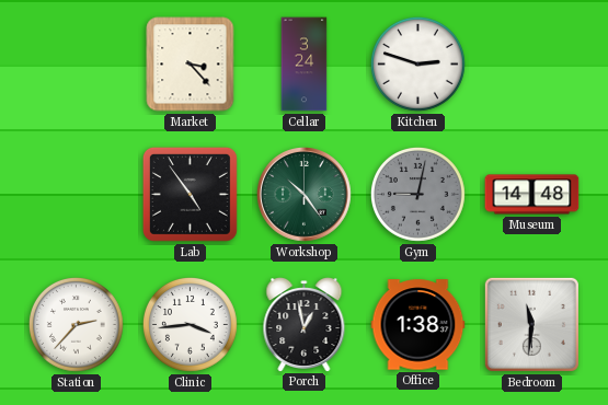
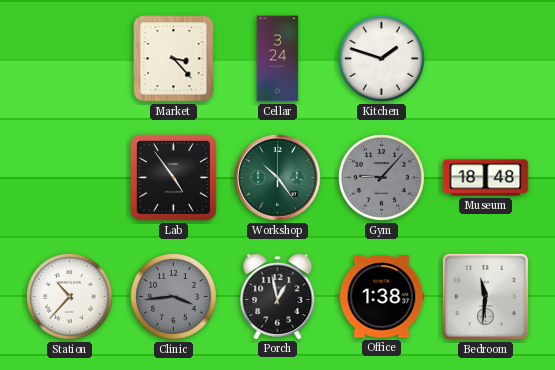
Kitchen: 2:48 -> 1:48 (381, 58)
Gym: 9:02 -> 9:07 (381, 177)
Museum: 14:48 -> 18:48 (486, 178)
Station: 2:37 -> 10:37 (69, 296)
Clinic dial: white -> grey (173, 296)
